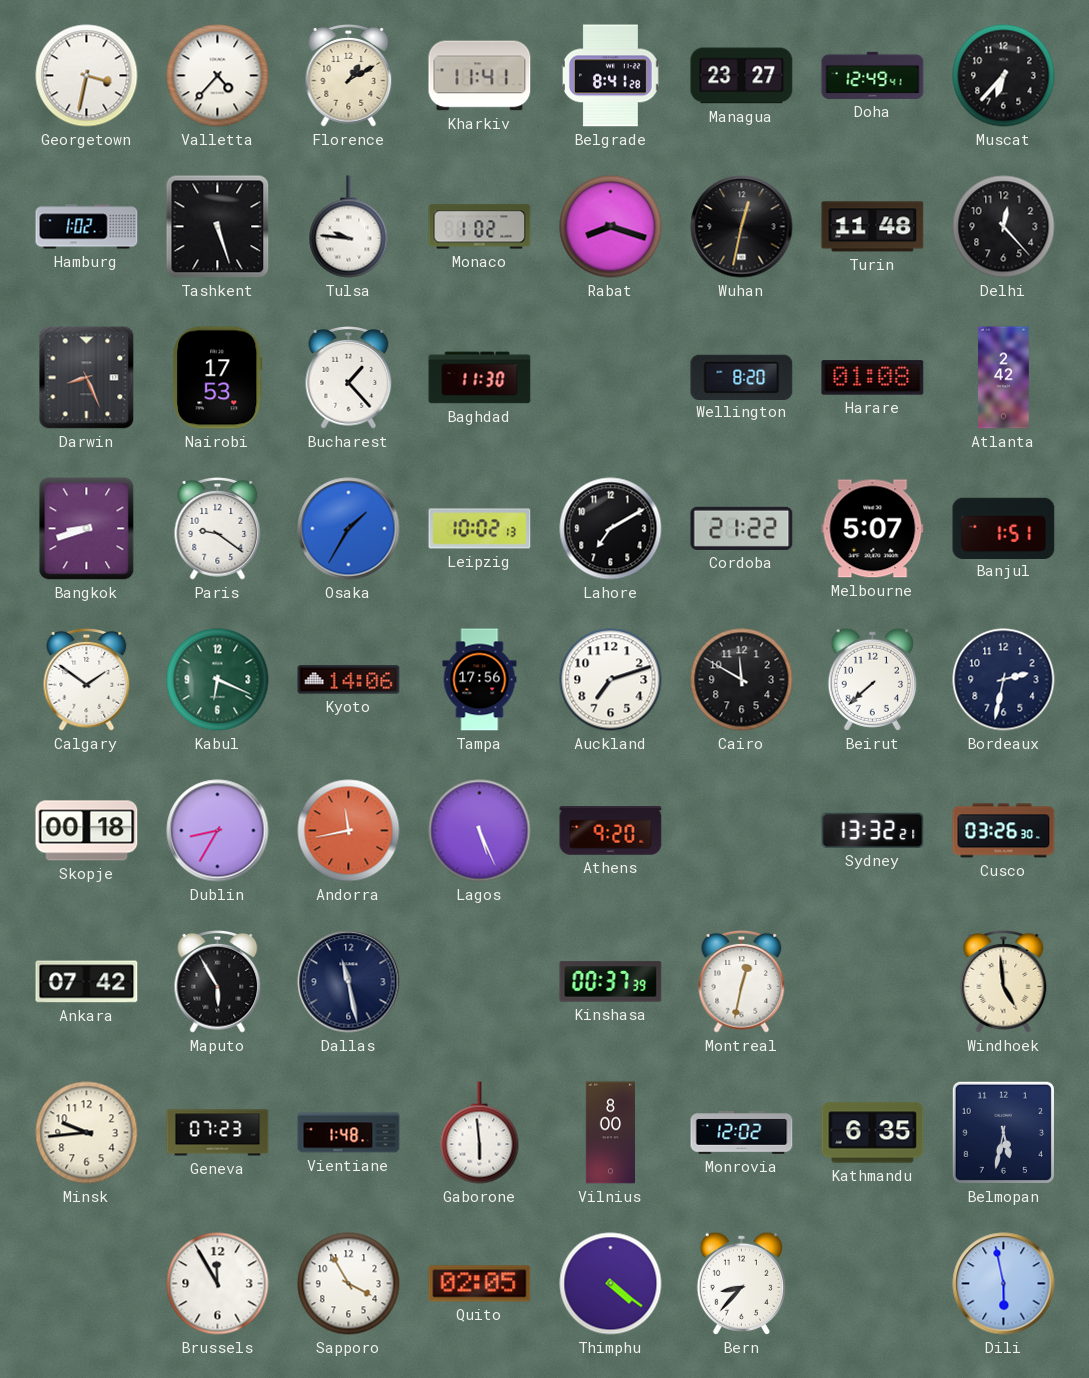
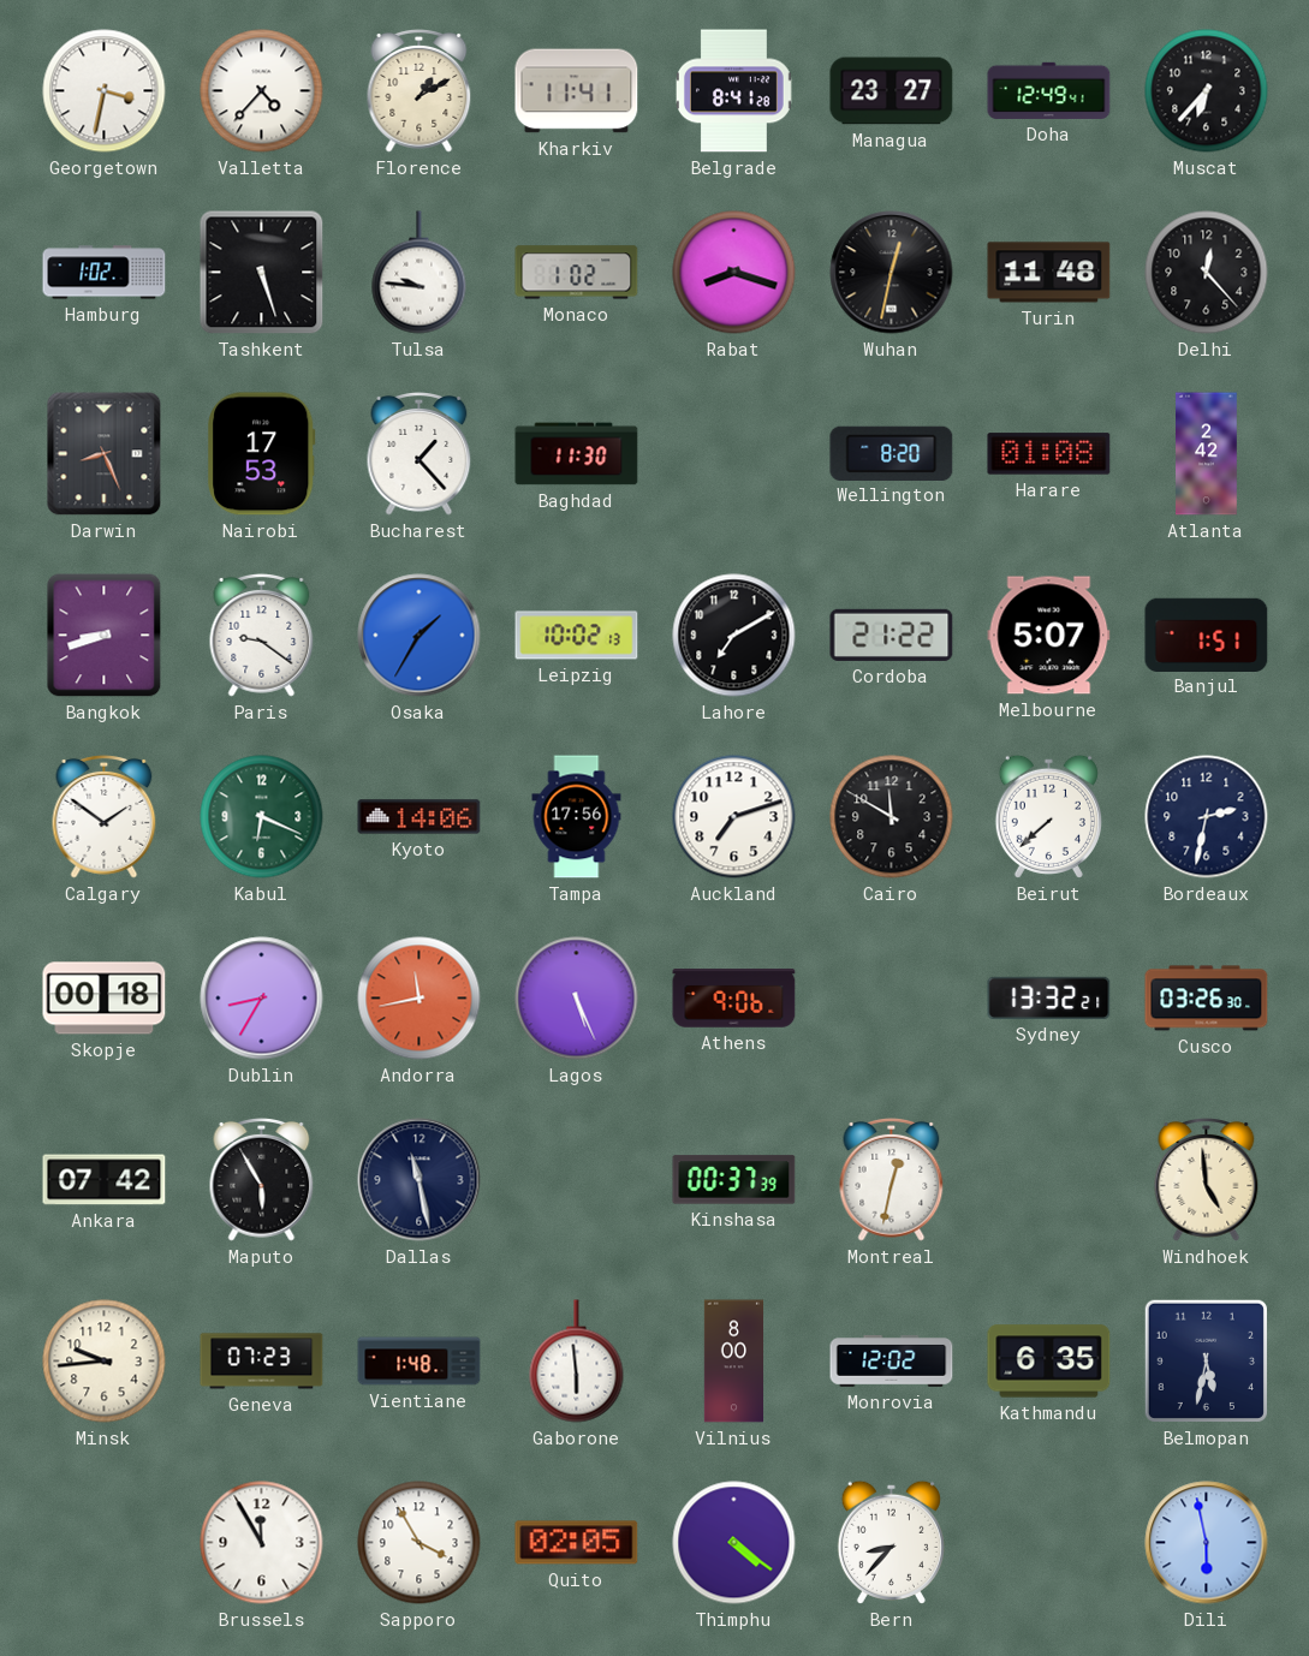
Athens: 9:20 -> 9:06 (734, 999)
